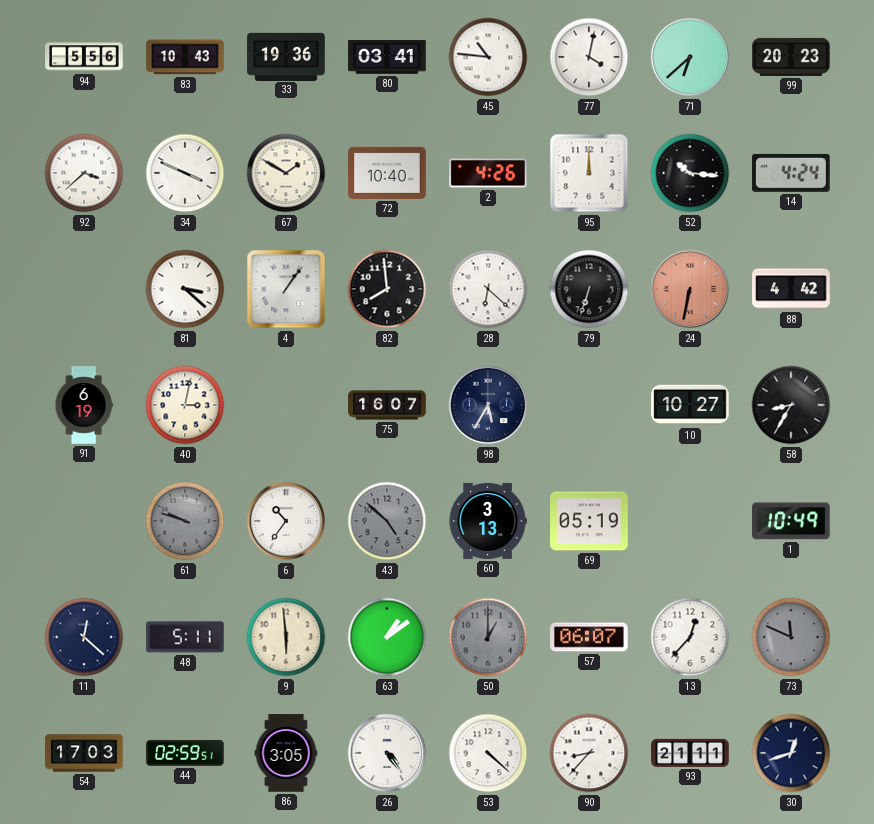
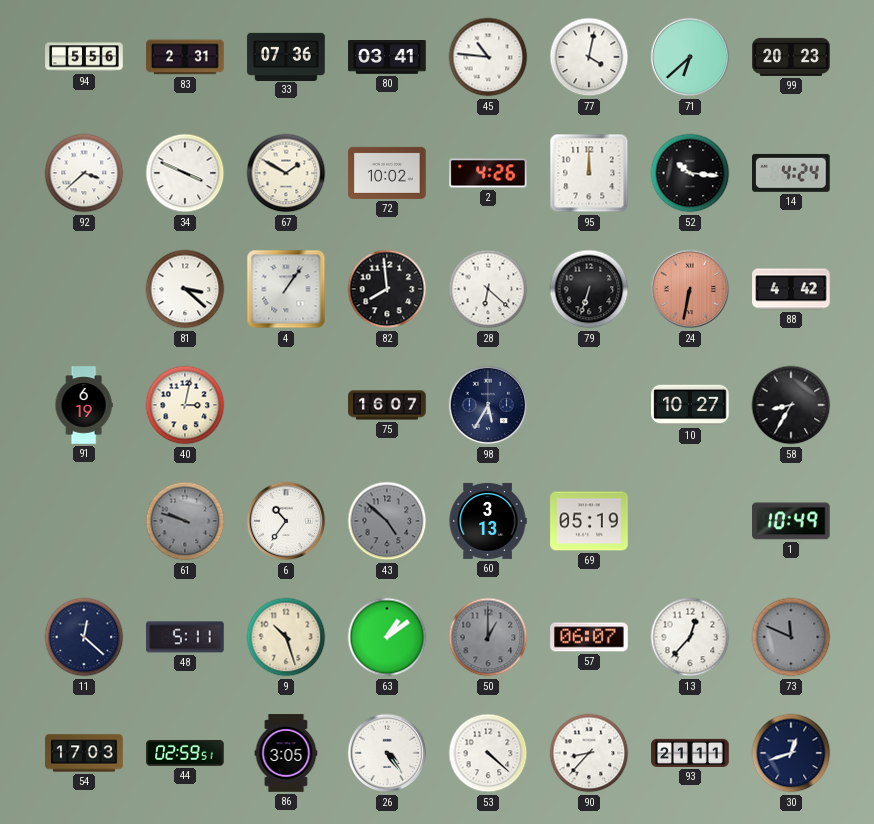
83: 10:43 -> 2:31 (185, 57)
33: 19:36 -> 07:36 (286, 56)
72: 10:40 -> 10:02 (387, 173)
9: 5:59 -> 10:27 (286, 637)
